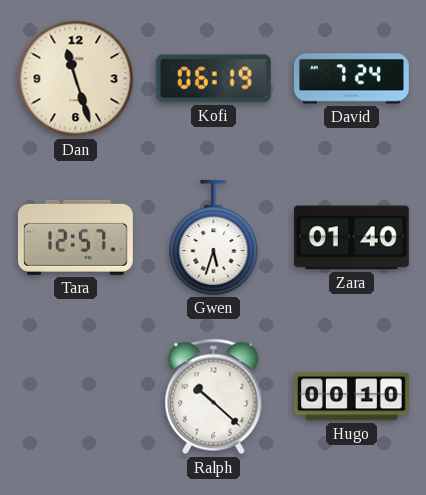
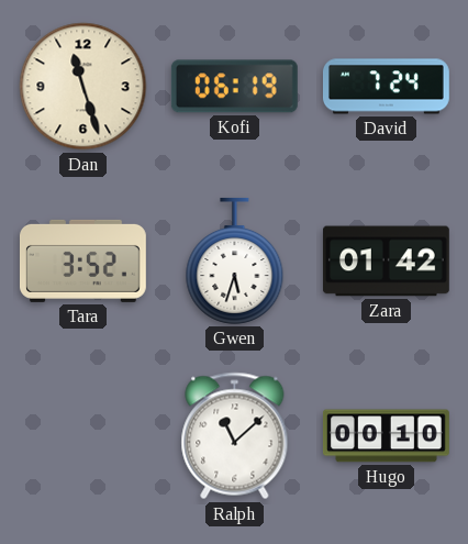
Tara: 12:57 -> 3:52 (82, 260)
Zara: 01:40 -> 01:42 (386, 262)
Ralph: 10:22 -> 11:08 (235, 436)
